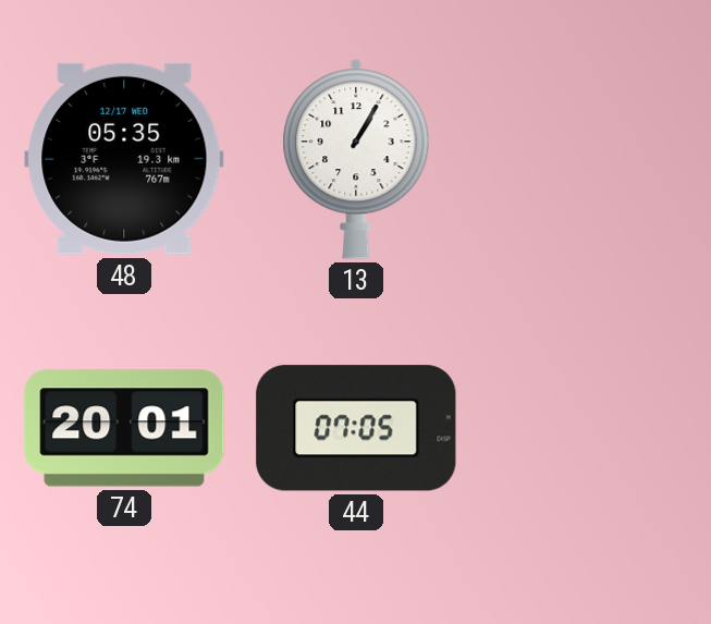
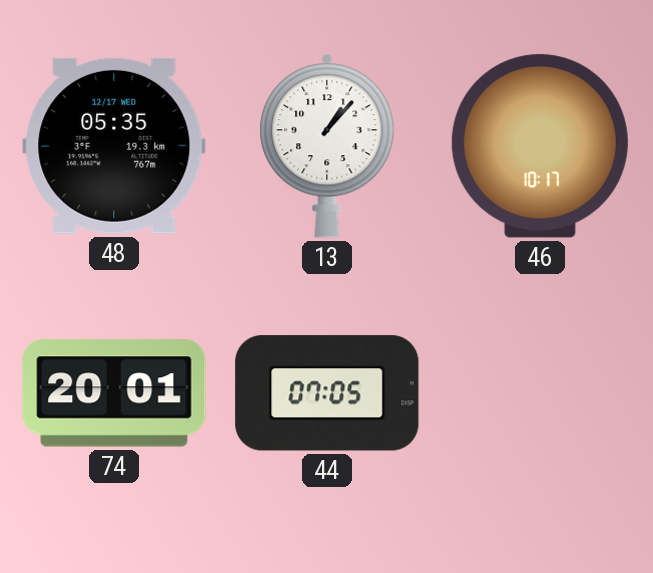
13: 1:05 -> 1:07 (327, 147)
46: none -> 10:17 (540, 146)
